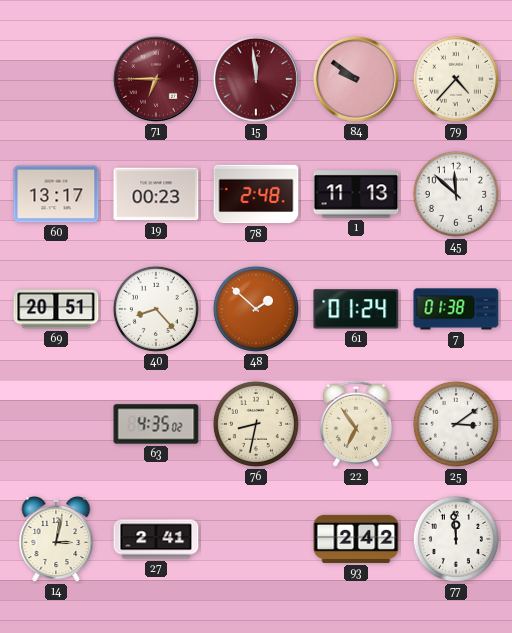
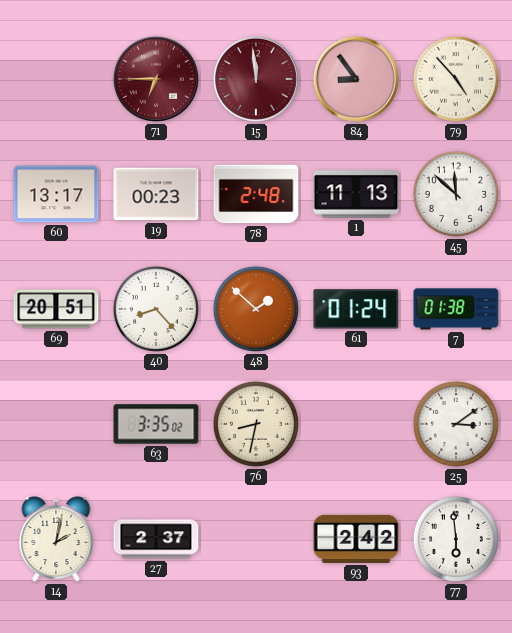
84: 9:51 -> 8:54 (356, 79)
79: 4:37 -> 4:53 (456, 79)
63: 4:35 -> 3:35 (156, 424)
22: 6:54 -> none (356, 424)
14: 3:02 -> 2:02 (56, 540)
27: 2:41 -> 2:37 (156, 539)
77: 11:59 -> 5:59 (456, 539)
